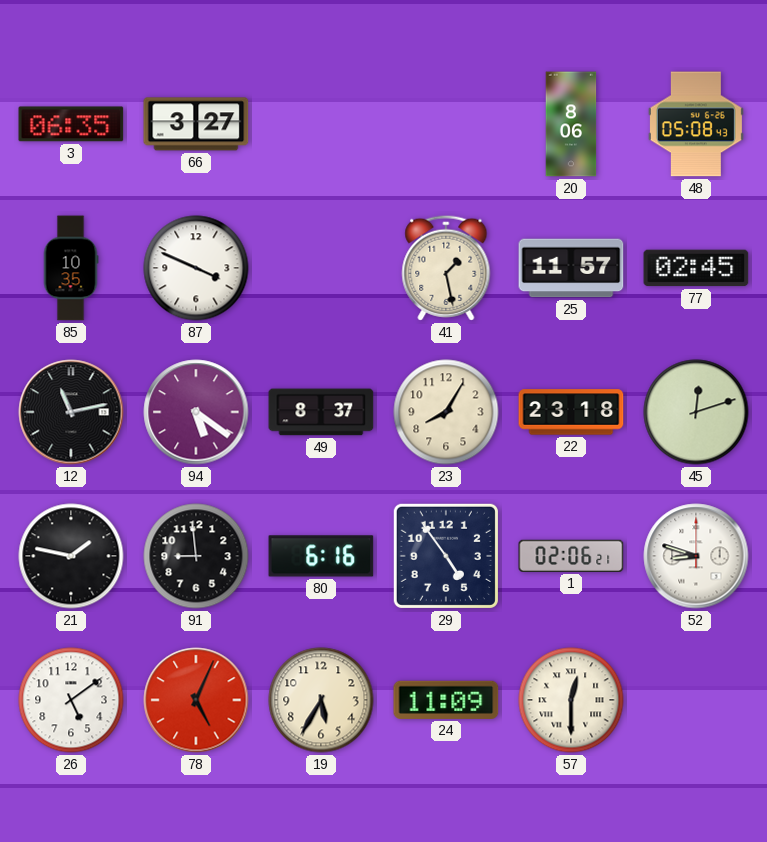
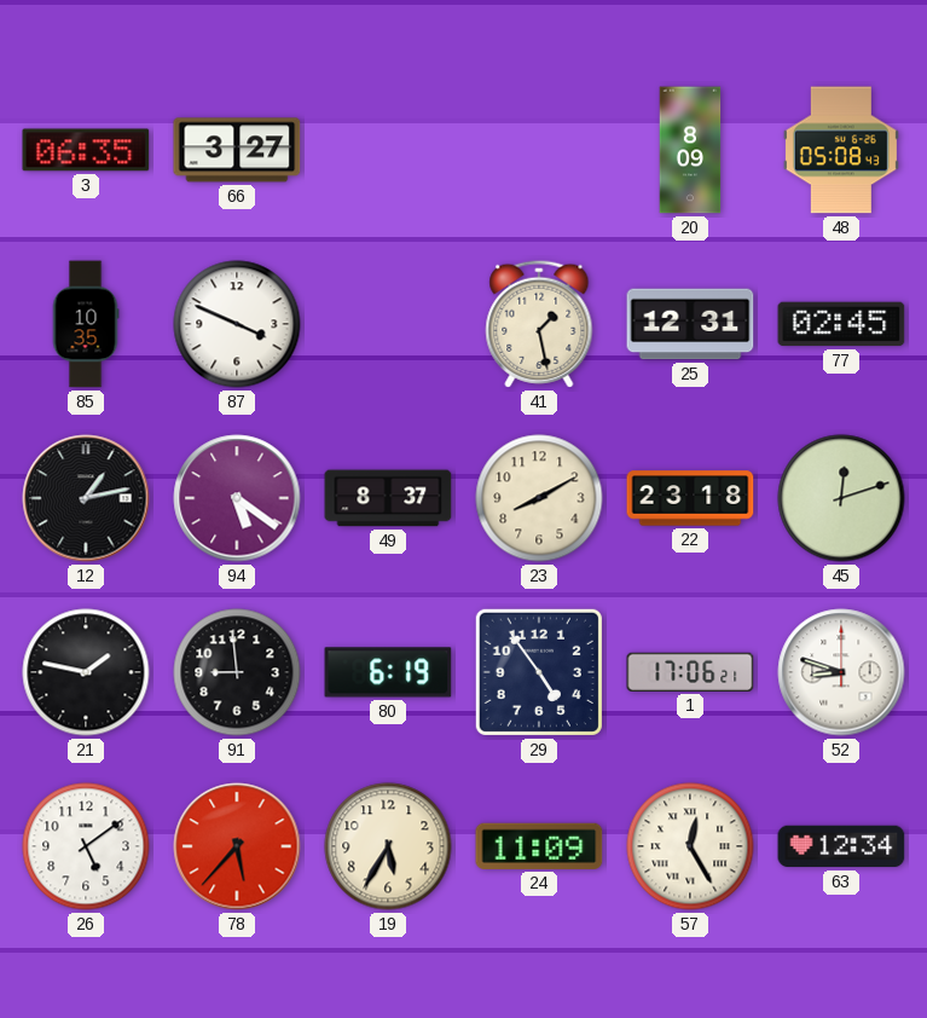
20: 8:06 -> 8:09 (690, 150)
25: 11:57 -> 12:31 (690, 324)
12: 11:13 -> 1:13 (86, 498)
23: 8:05 -> 8:10 (539, 498)
80: 6:16 -> 6:19 (388, 672)
1: 02:06 -> 17:06 (690, 672)
78: 5:04 -> 5:37 (237, 846)
57: 12:30 -> 12:25 (690, 846)
63: none -> 12:34 (841, 846)
